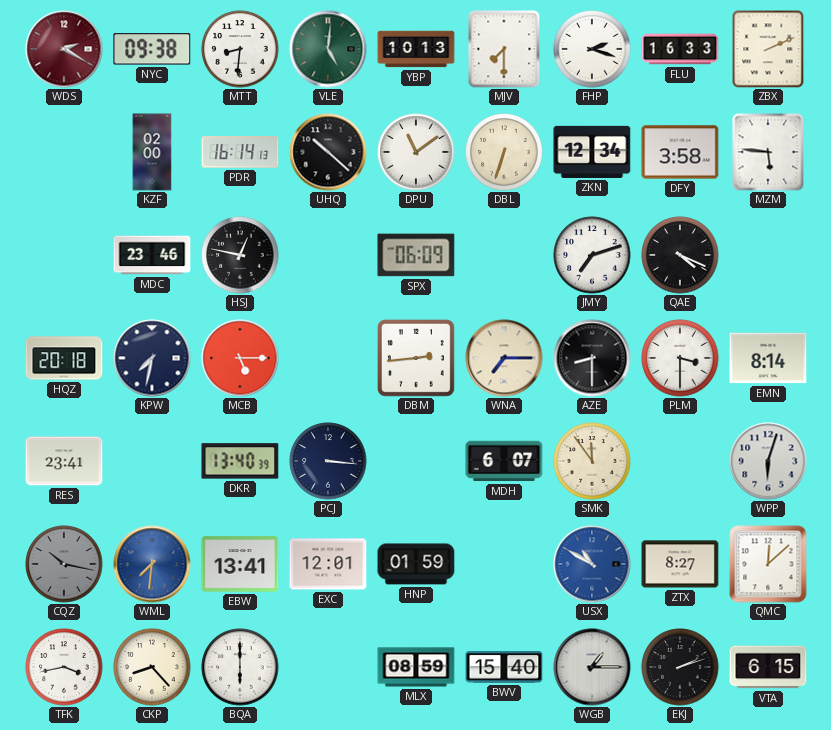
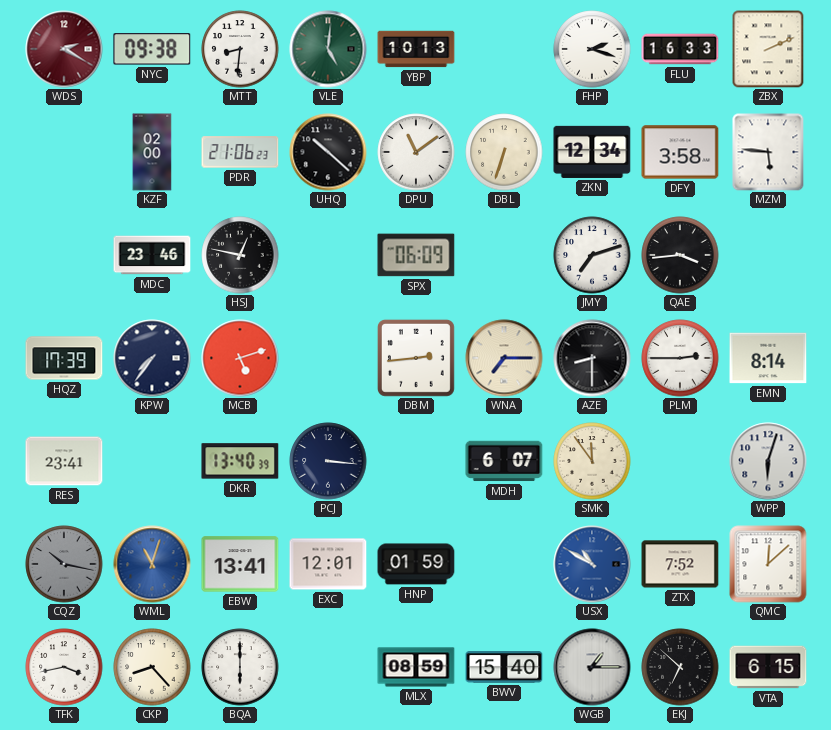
MJV: 7:30 -> none (504, 49)
PDR: 16:14 -> 21:06 (240, 152)
QAE: 4:19 -> 3:44 (680, 255)
HQZ: 20:18 -> 17:39 (64, 358)
KPW: 7:32 -> 7:36 (152, 358)
MCB: 5:15 -> 5:12 (240, 358)
PLM: 3:30 -> 2:45 (680, 358)
WML: 7:31 -> 11:03 (152, 564)
ZTX: 8:27 -> 7:52 (680, 564)
EKJ: 2:12 -> 6:52 (680, 667)
